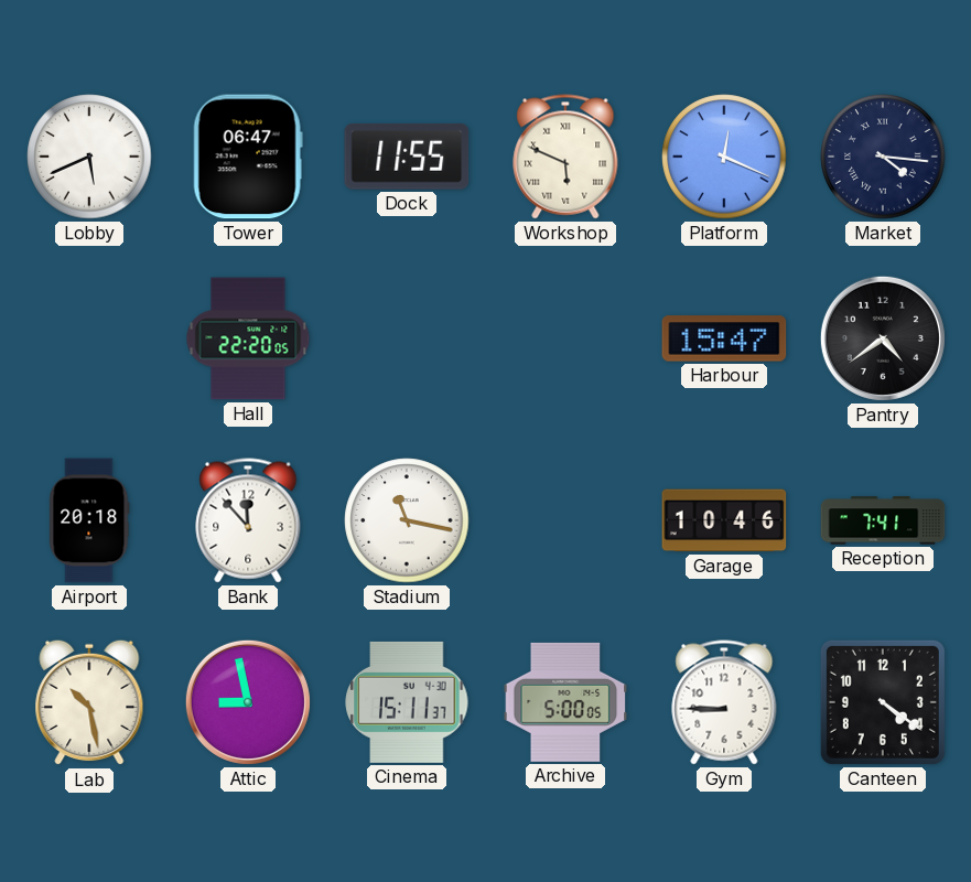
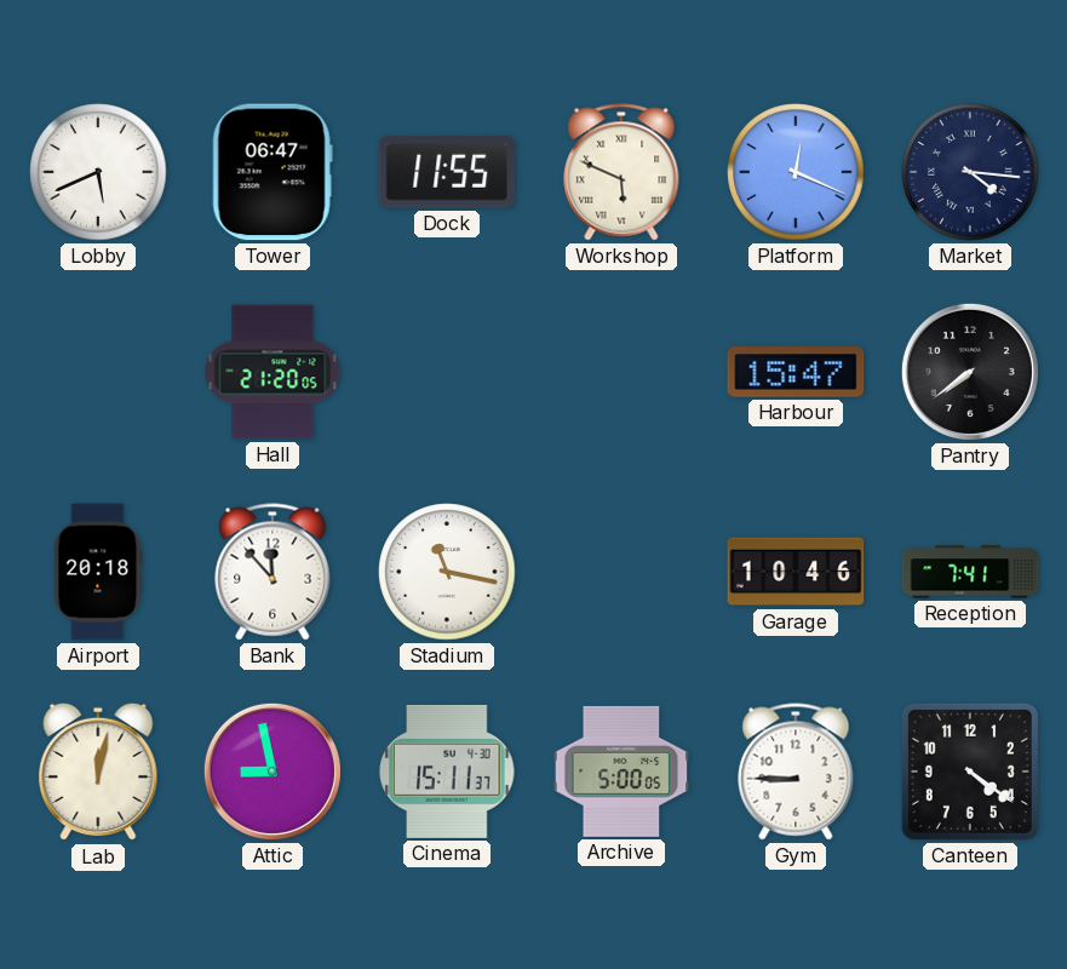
Hall: 22:20 -> 21:20 (273, 372)
Pantry: 4:39 -> 7:39 (970, 372)
Lab: 10:28 -> 12:02 (98, 772)
